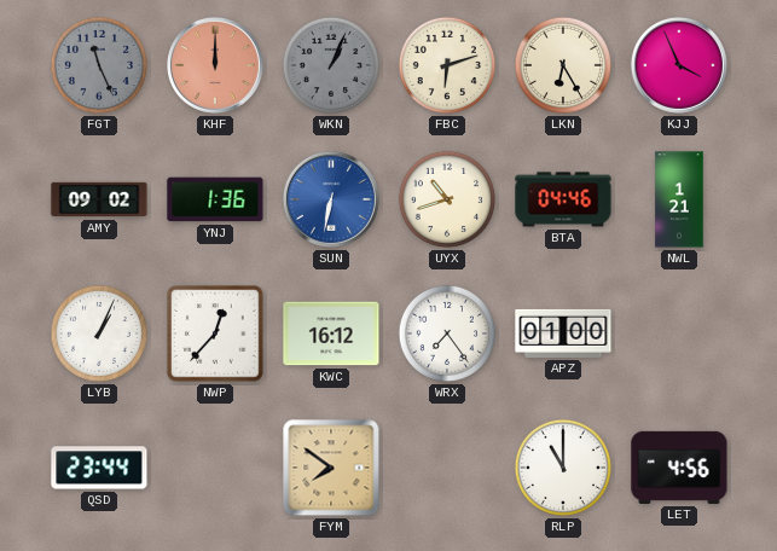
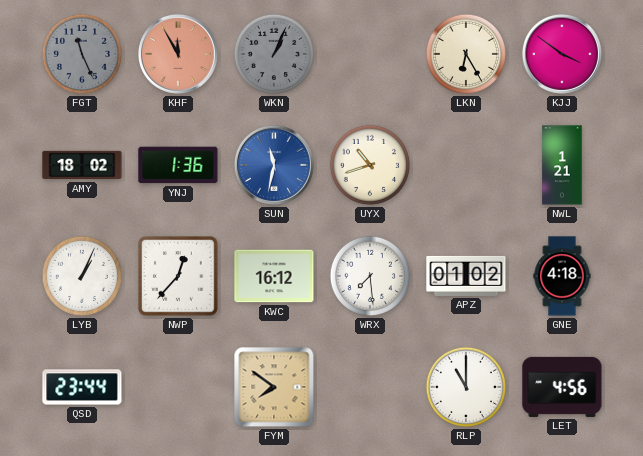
KHF: 12:00 -> 11:55 (178, 54)
FBC: 6:12 -> none (447, 65)
KJJ: 3:56 -> 3:51 (562, 54)
AMY: 09:02 -> 18:02 (82, 165)
SUN: 6:32 -> 11:32 (274, 165)
BTA: 04:46 -> none (563, 199)
WRX: 7:24 -> 7:29 (370, 276)
APZ: 01:00 -> 01:02 (466, 276)
GNE: none -> 4:18 (562, 276)
